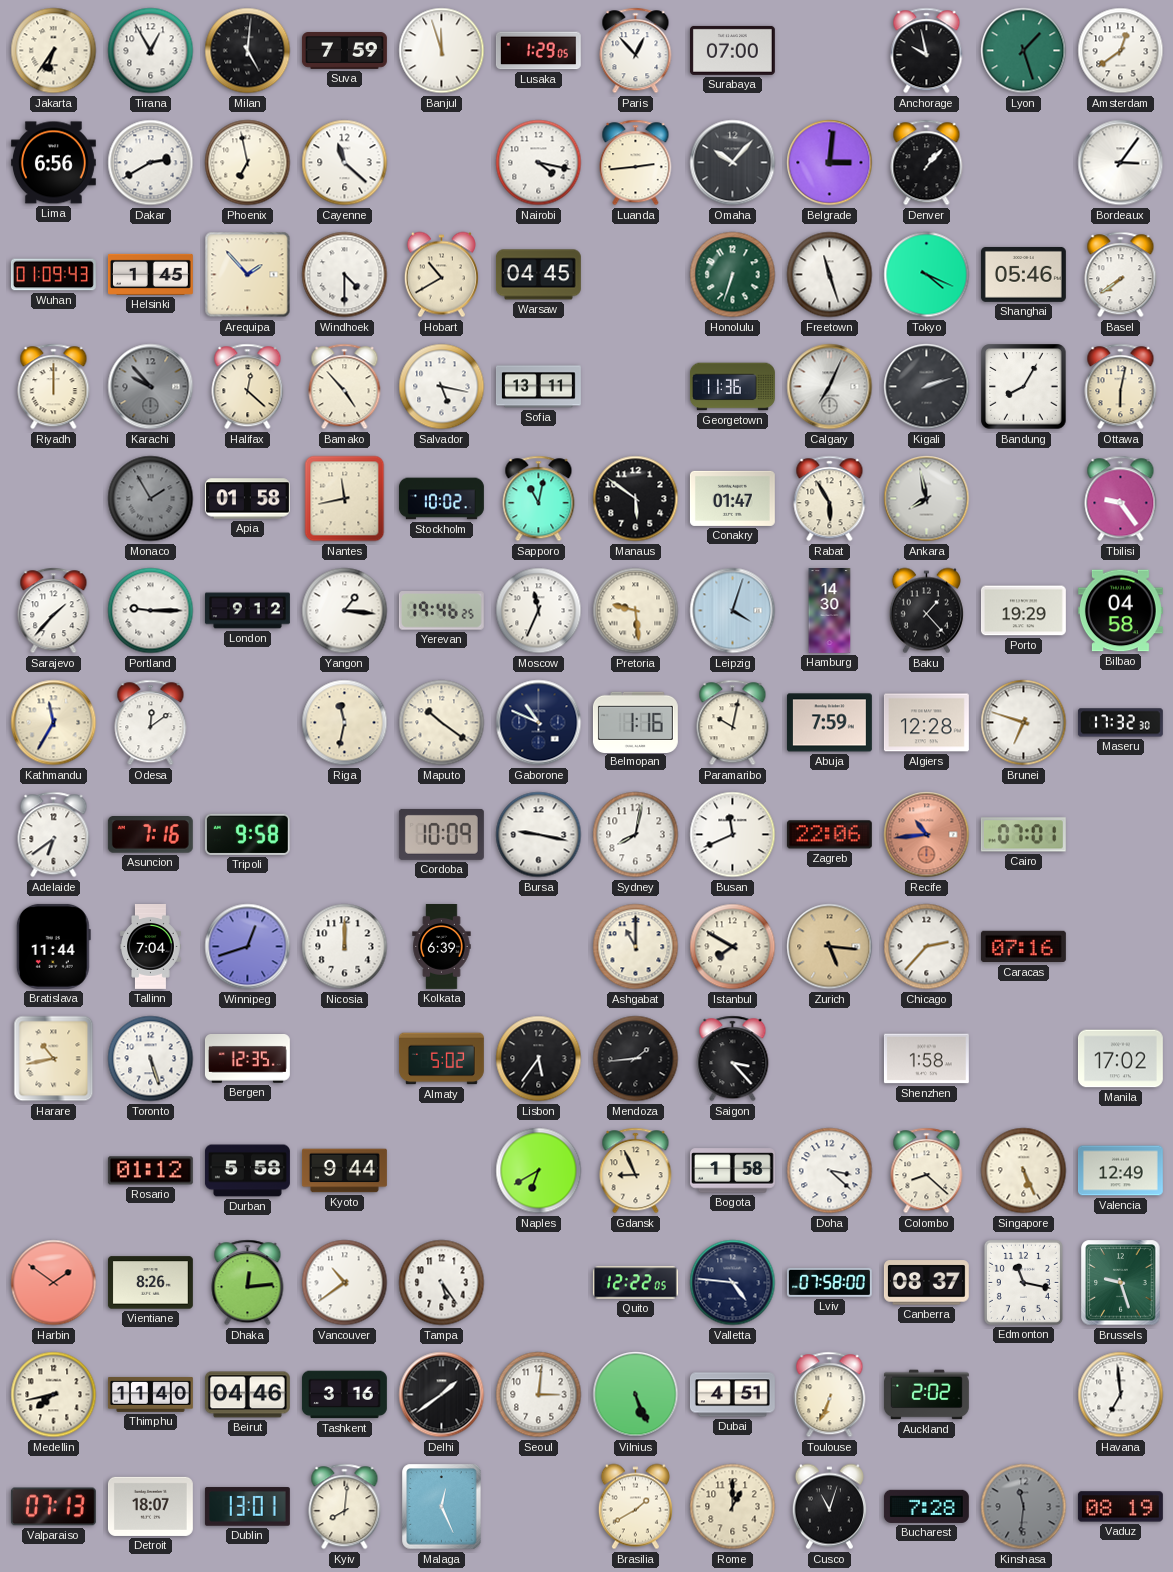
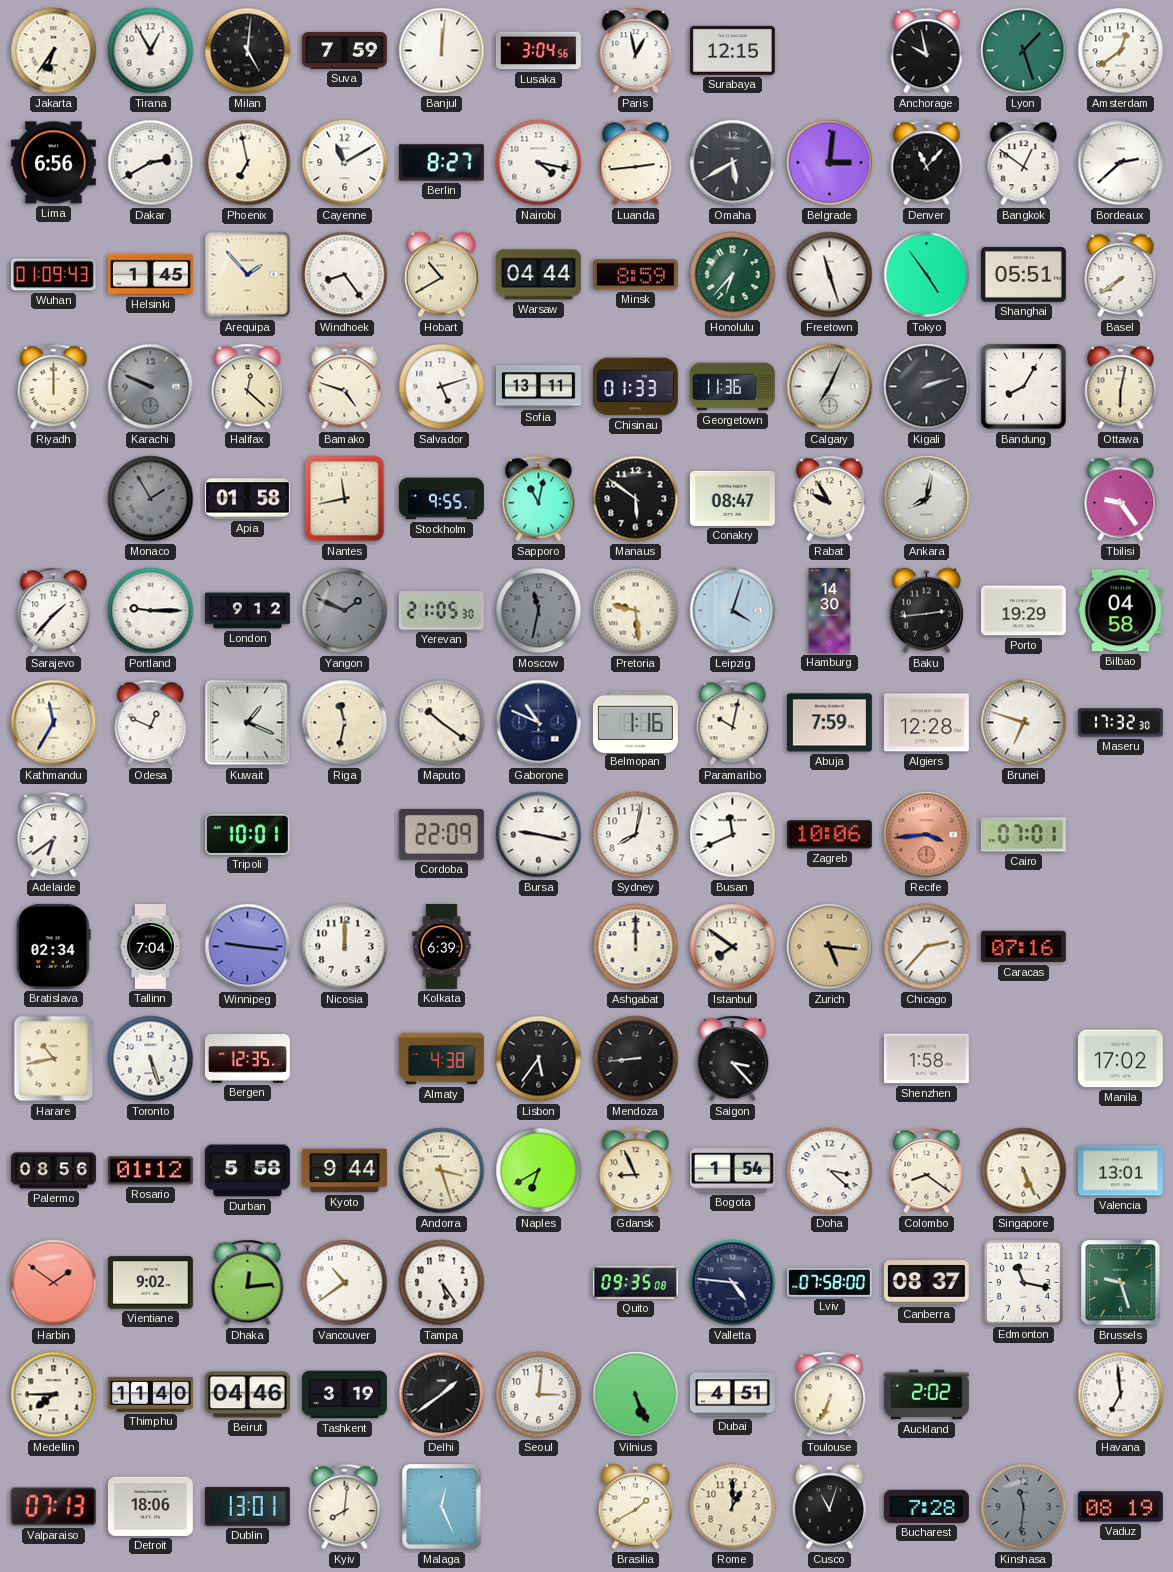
Banjul: 11:57 -> 12:01 (442, 51)
Lusaka: 1:29 -> 3:04 (538, 51)
Paris: 12:53 -> 12:58 (636, 51)
Surabaya: 07:00 -> 12:15 (732, 50)
Cayenne: 11:22 -> 11:10 (345, 163)
Berlin: none -> 8:27 (441, 163)
Omaha: 10:07 -> 5:40 (733, 163)
Denver: 1:07 -> 11:07 (927, 163)
Bangkok: none -> 12:51 (1024, 163)
Bordeaux: 3:06 -> 2:38 (1121, 163)
Windhoek: 4:30 -> 8:24 (345, 275)
Warsaw: 04:45 -> 04:44 (538, 275)
Minsk: none -> 8:59 (635, 275)
Honolulu: 6:33 -> 6:37 (733, 275)
Tokyo: 4:19 -> 4:54 (927, 275)
Shanghai: 05:46 -> 05:51 (1023, 274)
Karachi: 9:53 -> 9:49 (151, 387)
Bamako: 4:53 -> 4:48 (345, 387)
Salvador: 5:17 -> 5:12 (442, 387)
Chisinau: none -> 01:33 (635, 387)
Stockholm: 10:02 -> 9:55 (441, 499)
Conakry: 01:47 -> 08:47 (732, 498)
Rabat: 5:55 -> 9:55 (830, 499)
Ankara: 7:58 -> 8:02 (927, 499)
Yangon: 1:16 -> 1:49 (345, 611)
Yangon dial: white -> grey (345, 611)
Yerevan: 19:46 -> 21:05 (441, 611)
Moscow: 11:34 -> 11:32 (539, 611)
Moscow dial: white -> grey (539, 611)
Baku: 1:23 -> 2:44 (926, 611)
Odesa: 12:09 -> 12:49 (151, 723)
Kuwait: none -> 1:19 (248, 723)
Asuncion: 7:16 -> none (150, 835)
Tripoli: 9:58 -> 10:01 (247, 834)
Cordoba: 10:09 -> 22:09 (441, 834)
Zagreb: 22:06 -> 10:06 (829, 835)
Recife: 10:44 -> 3:44 (927, 835)
Bratislava: 11:44 -> 02:34 (53, 946)
Winnipeg: 12:42 -> 9:16 (248, 947)
Ashgabat: 11:00 -> 12:00 (636, 947)
Istanbul: 7:50 -> 7:51 (733, 947)
Almaty: 5:02 -> 4:38 (441, 1059)
Mendoza: 1:44 -> 8:44 (636, 1059)
Palermo: none -> 08:56 (53, 1171)
Andorra: none -> 3:27 (442, 1171)
Bogota: 1:58 -> 1:54 (732, 1171)
Colombo: 8:22 -> 8:21 (927, 1171)
Valencia: 12:49 -> 13:01 (1120, 1171)
Vientiane: 8:26 -> 9:02 (150, 1283)
Quito: 12:22 -> 09:35 (635, 1283)
Medellin: 7:43 -> 7:45 (54, 1395)
Tashkent: 3:16 -> 3:19 (344, 1395)
Detroit: 18:07 -> 18:06 (150, 1506)
